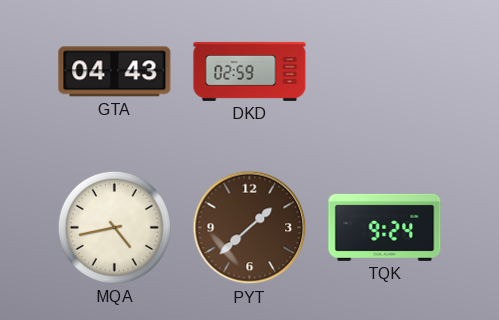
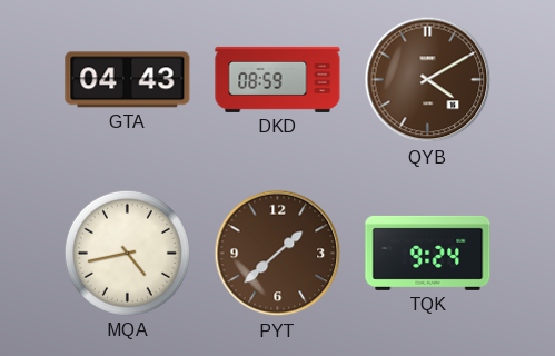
DKD: 02:59 -> 08:59 (278, 79)
QYB: none -> 4:10 (428, 80)
